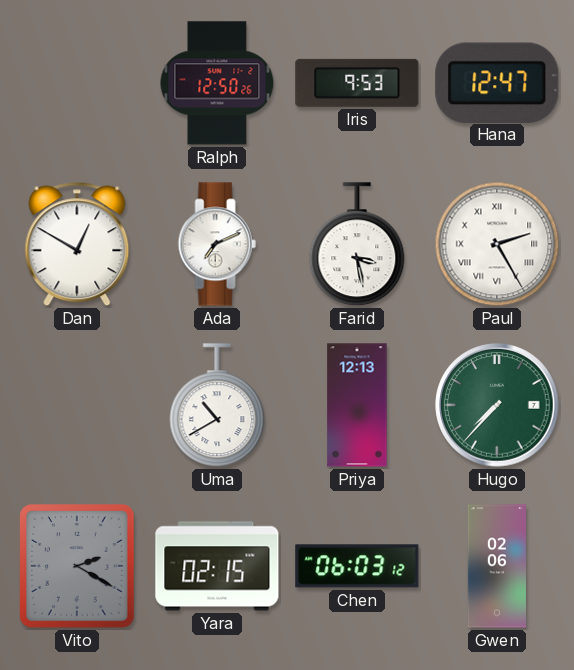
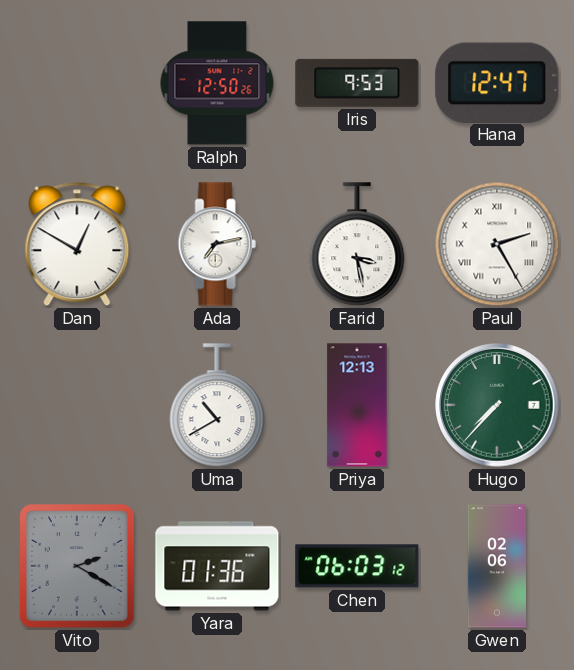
Ada: 7:11 -> 7:13 (217, 244)
Yara: 02:15 -> 01:36 (217, 566)
